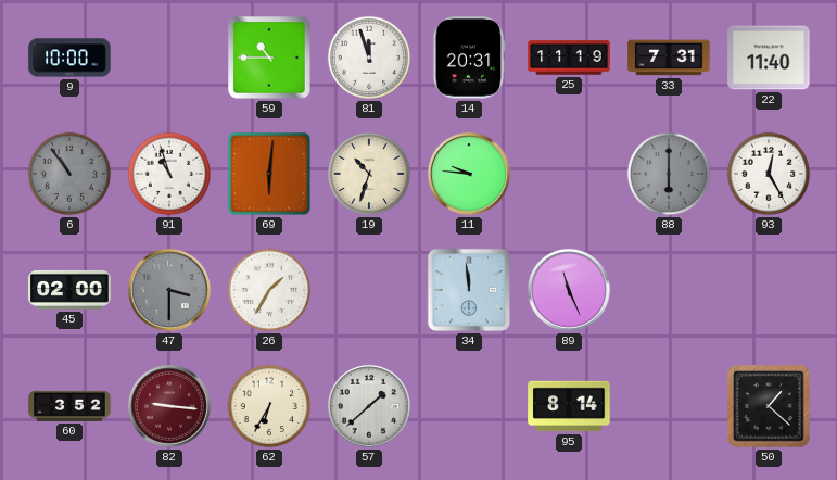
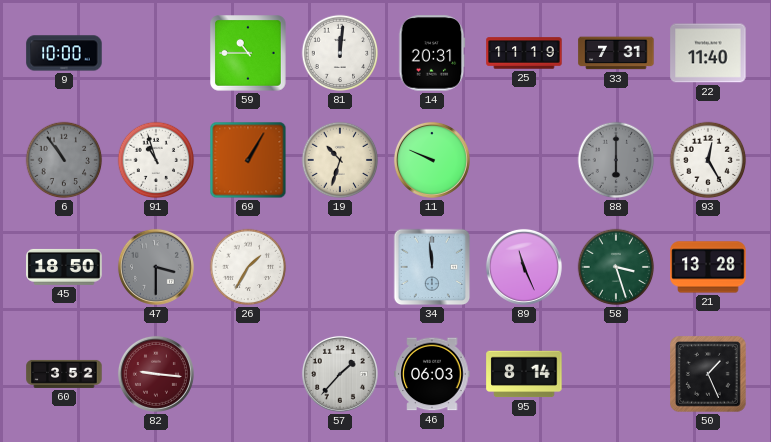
81: 11:57 -> 12:01 (340, 53)
69: 6:01 -> 1:05 (248, 160)
11: 9:46 -> 9:49 (432, 160)
45: 02:00 -> 18:50 (64, 267)
58: none -> 3:27 (616, 267)
21: none -> 13:28 (708, 267)
62: 6:35 -> none (269, 406)
57: 1:38 -> 1:37 (340, 374)
46: none -> 06:03 (432, 374)
50: 1:22 -> 1:26 (708, 374)
